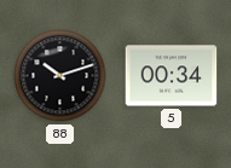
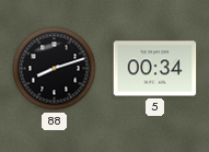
88: 10:12 -> 8:12 (55, 69)
